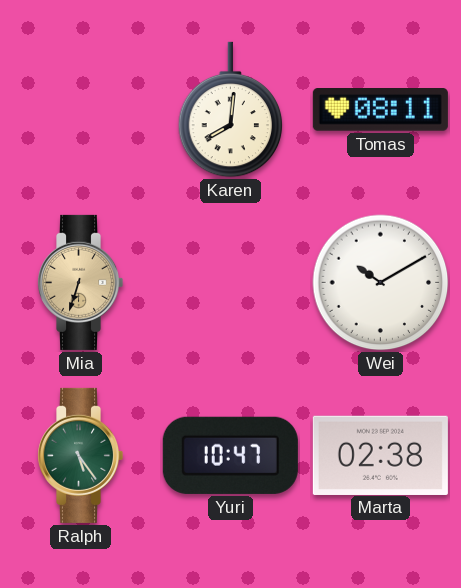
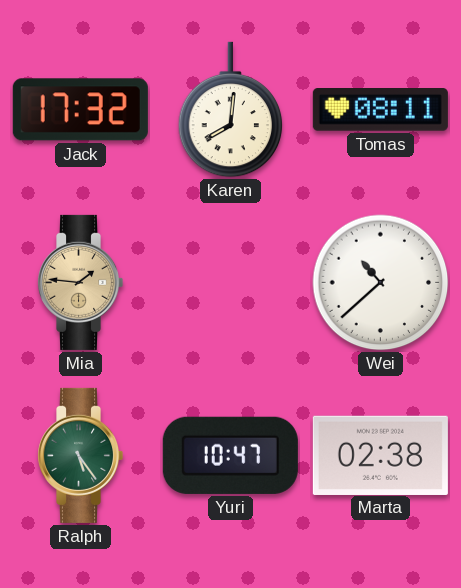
Jack: none -> 17:32 (80, 110)
Mia: 6:33 -> 1:46 (81, 282)
Wei: 10:10 -> 10:38 (381, 283)
